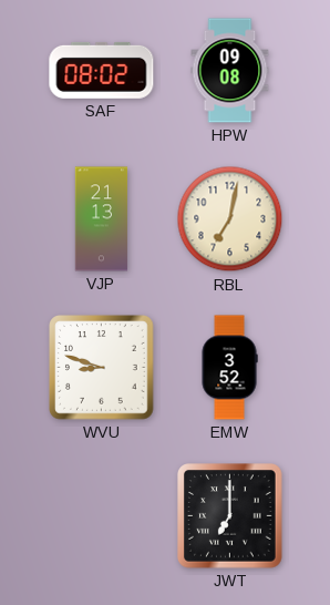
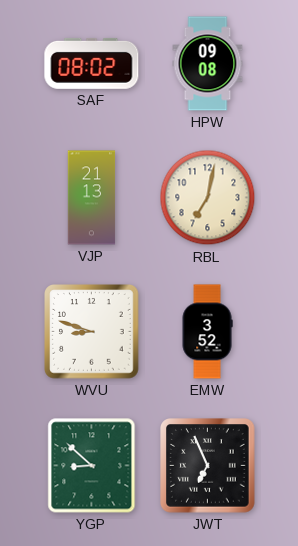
YGP: none -> 8:52 (92, 466)
JWT: 7:00 -> 6:56 (208, 466)
